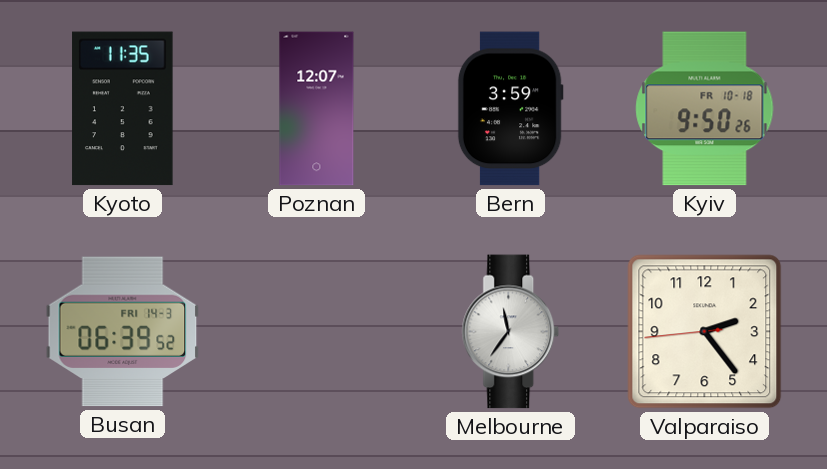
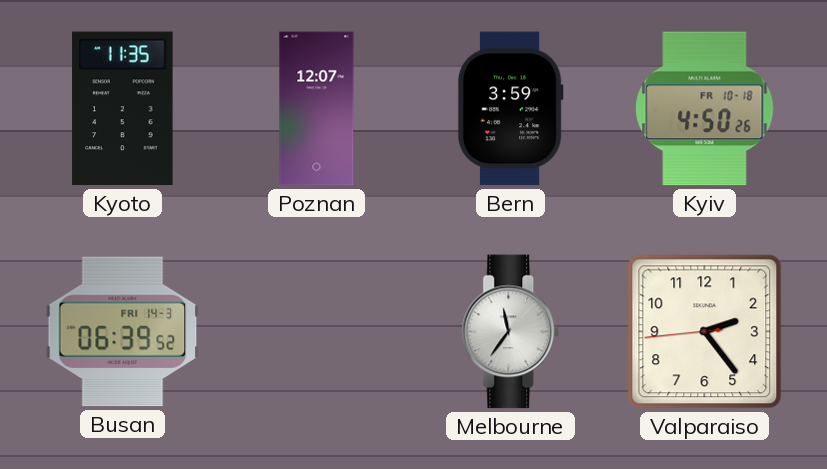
Kyiv: 9:50 -> 4:50 (705, 109)
